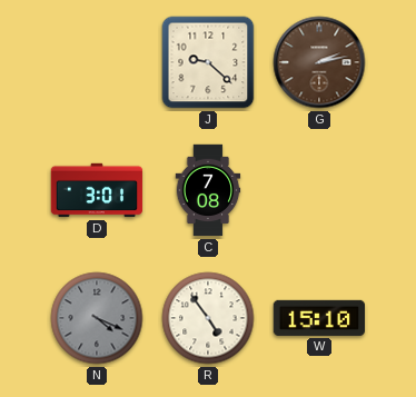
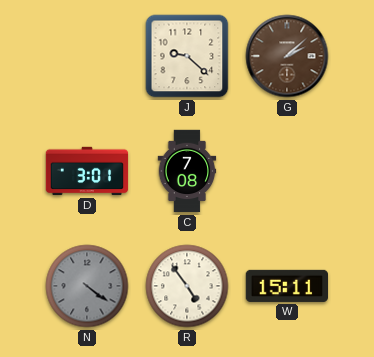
G: 2:13 -> 2:08 (287, 56)
N: 4:19 -> 4:21 (87, 286)
W: 15:10 -> 15:11 (286, 286)
